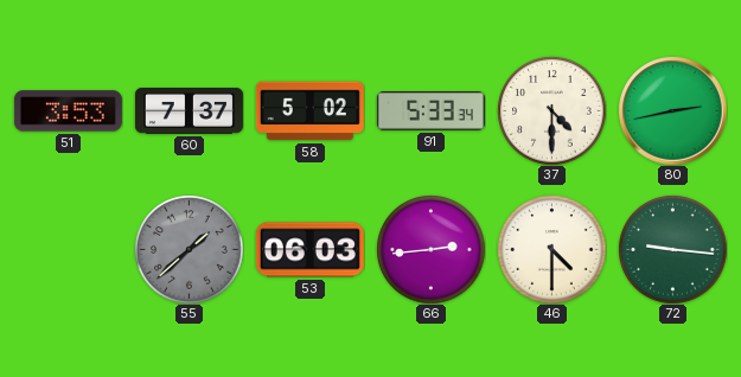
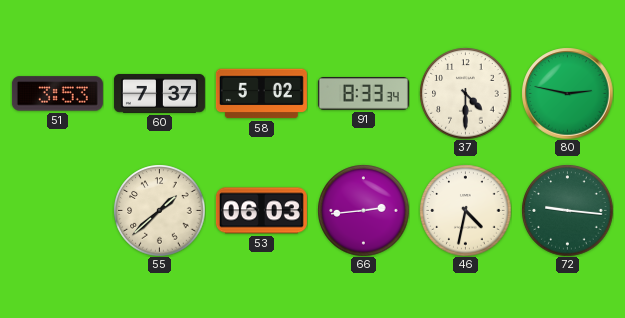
91: 5:33 -> 8:33 (363, 94)
80: 2:43 -> 2:47 (567, 93)
55 dial: grey -> cream (159, 210)
46: 4:30 -> 4:32 (465, 210)
